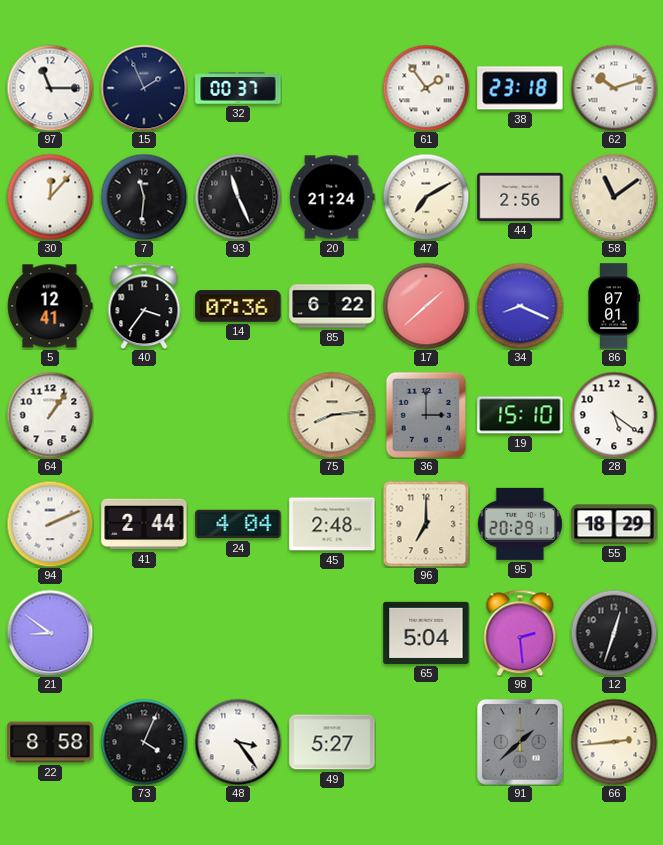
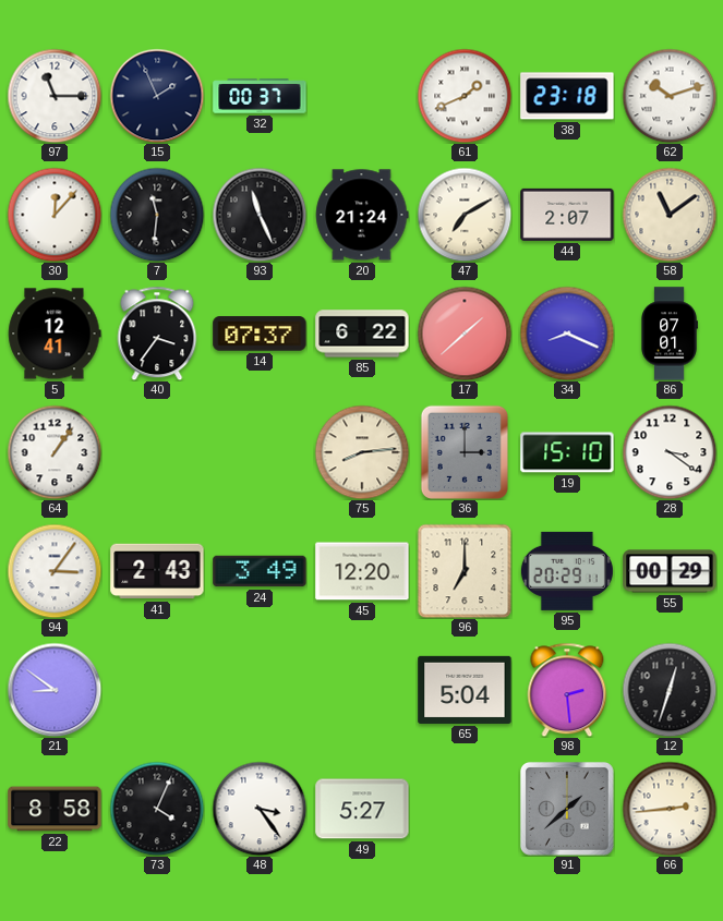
61: 1:54 -> 1:41 (465, 96)
44: 2:56 -> 2:07 (567, 215)
14: 07:36 -> 07:37 (260, 334)
28: 5:21 -> 3:21 (670, 452)
94: 2:11 -> 3:06 (55, 571)
41: 2:44 -> 2:43 (157, 571)
24: 4:04 -> 3:49 (260, 571)
45: 2:48 -> 12:20 (362, 571)
55: 18:29 -> 00:29 (670, 571)
